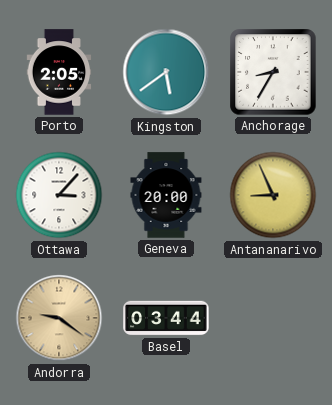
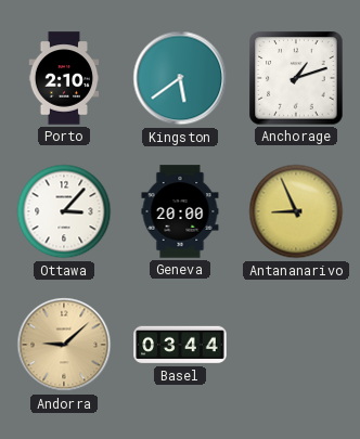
Porto: 2:05 -> 2:10 (64, 78)
Anchorage: 8:35 -> 1:12 (296, 78)
Andorra: 9:21 -> 9:08 (64, 345)
